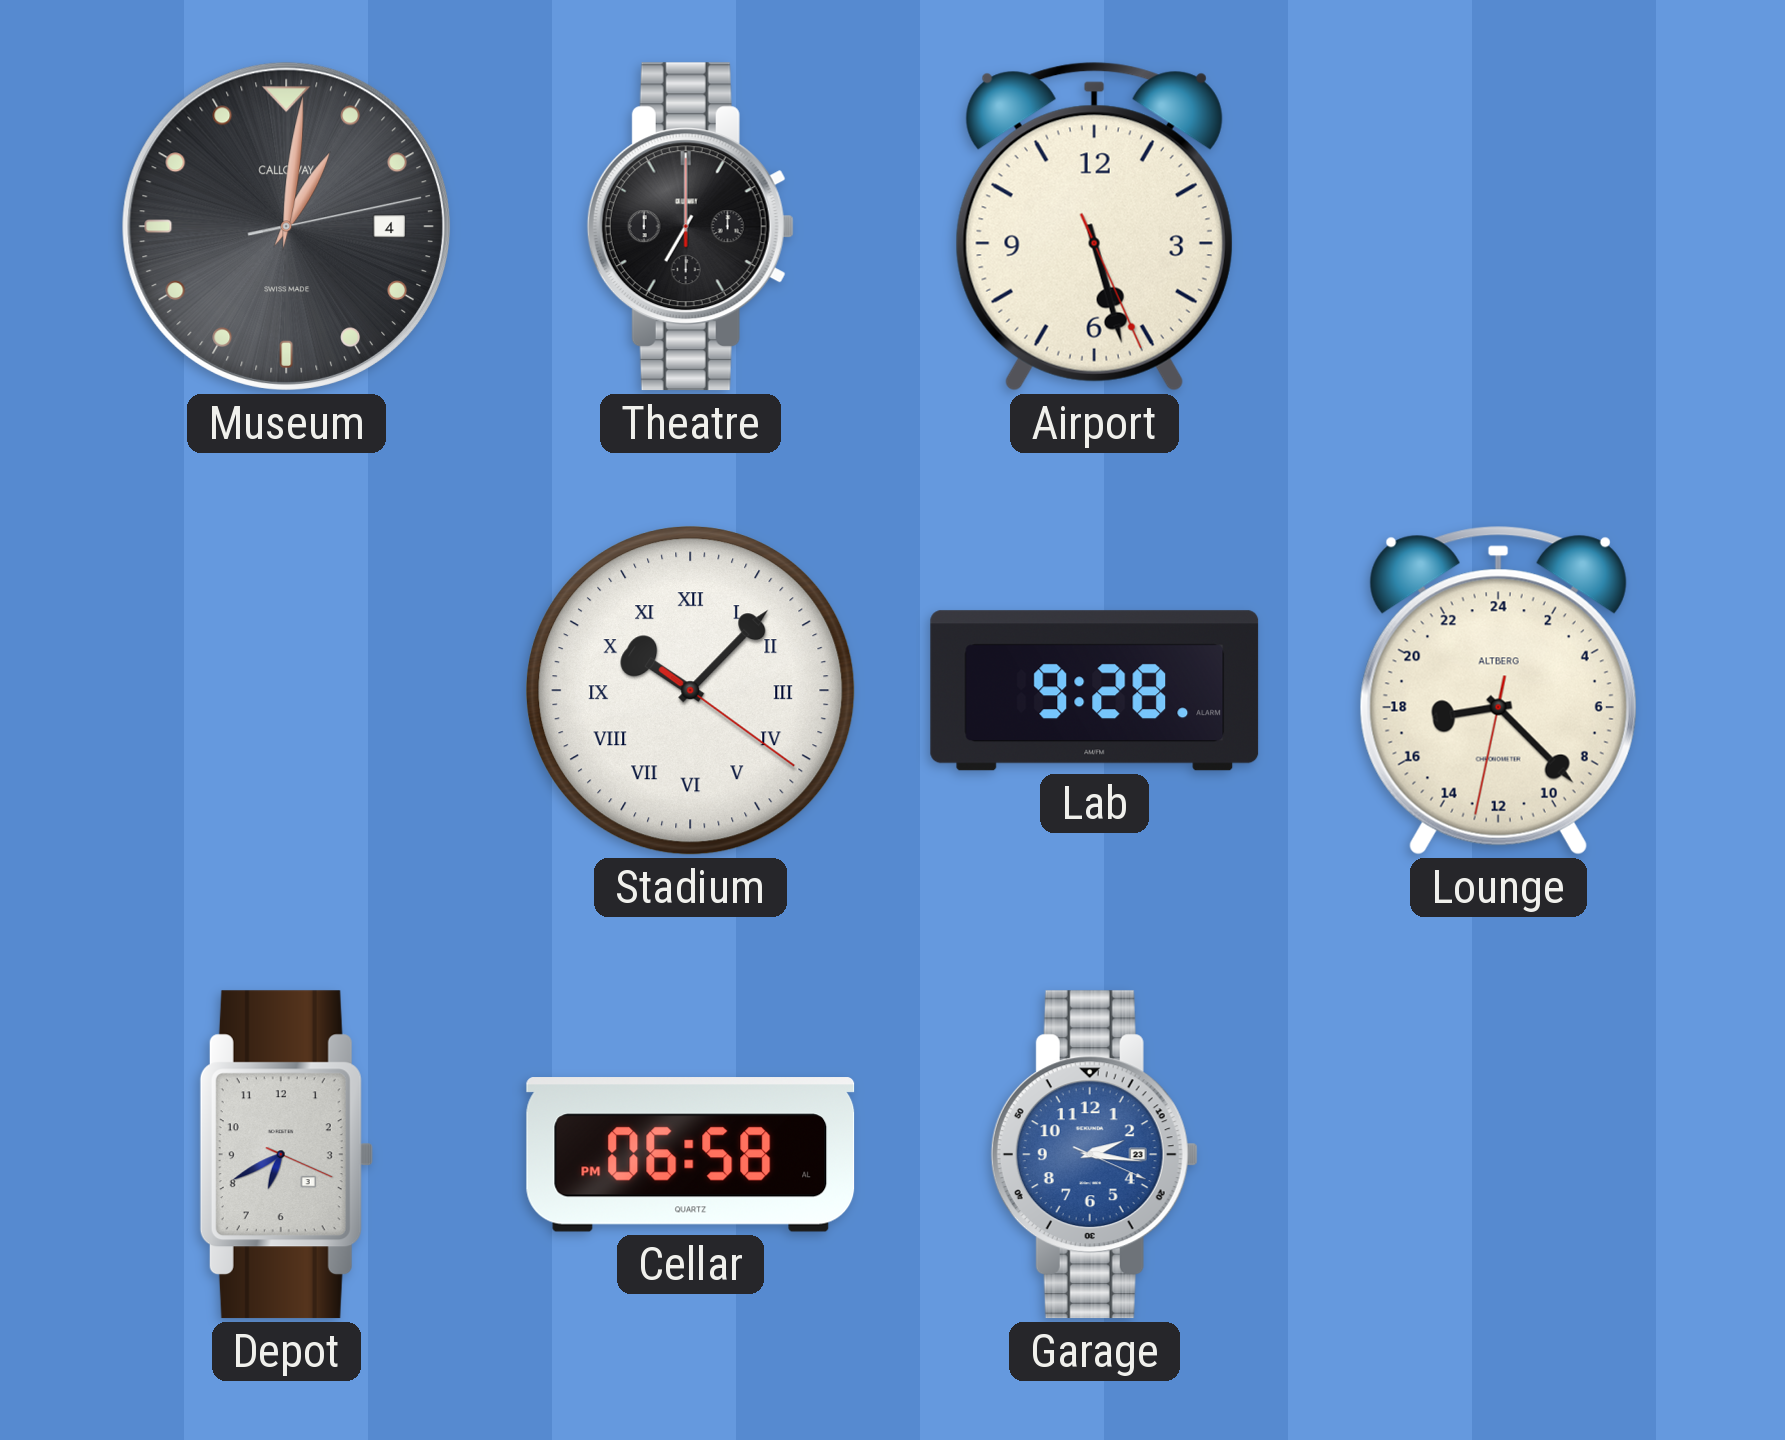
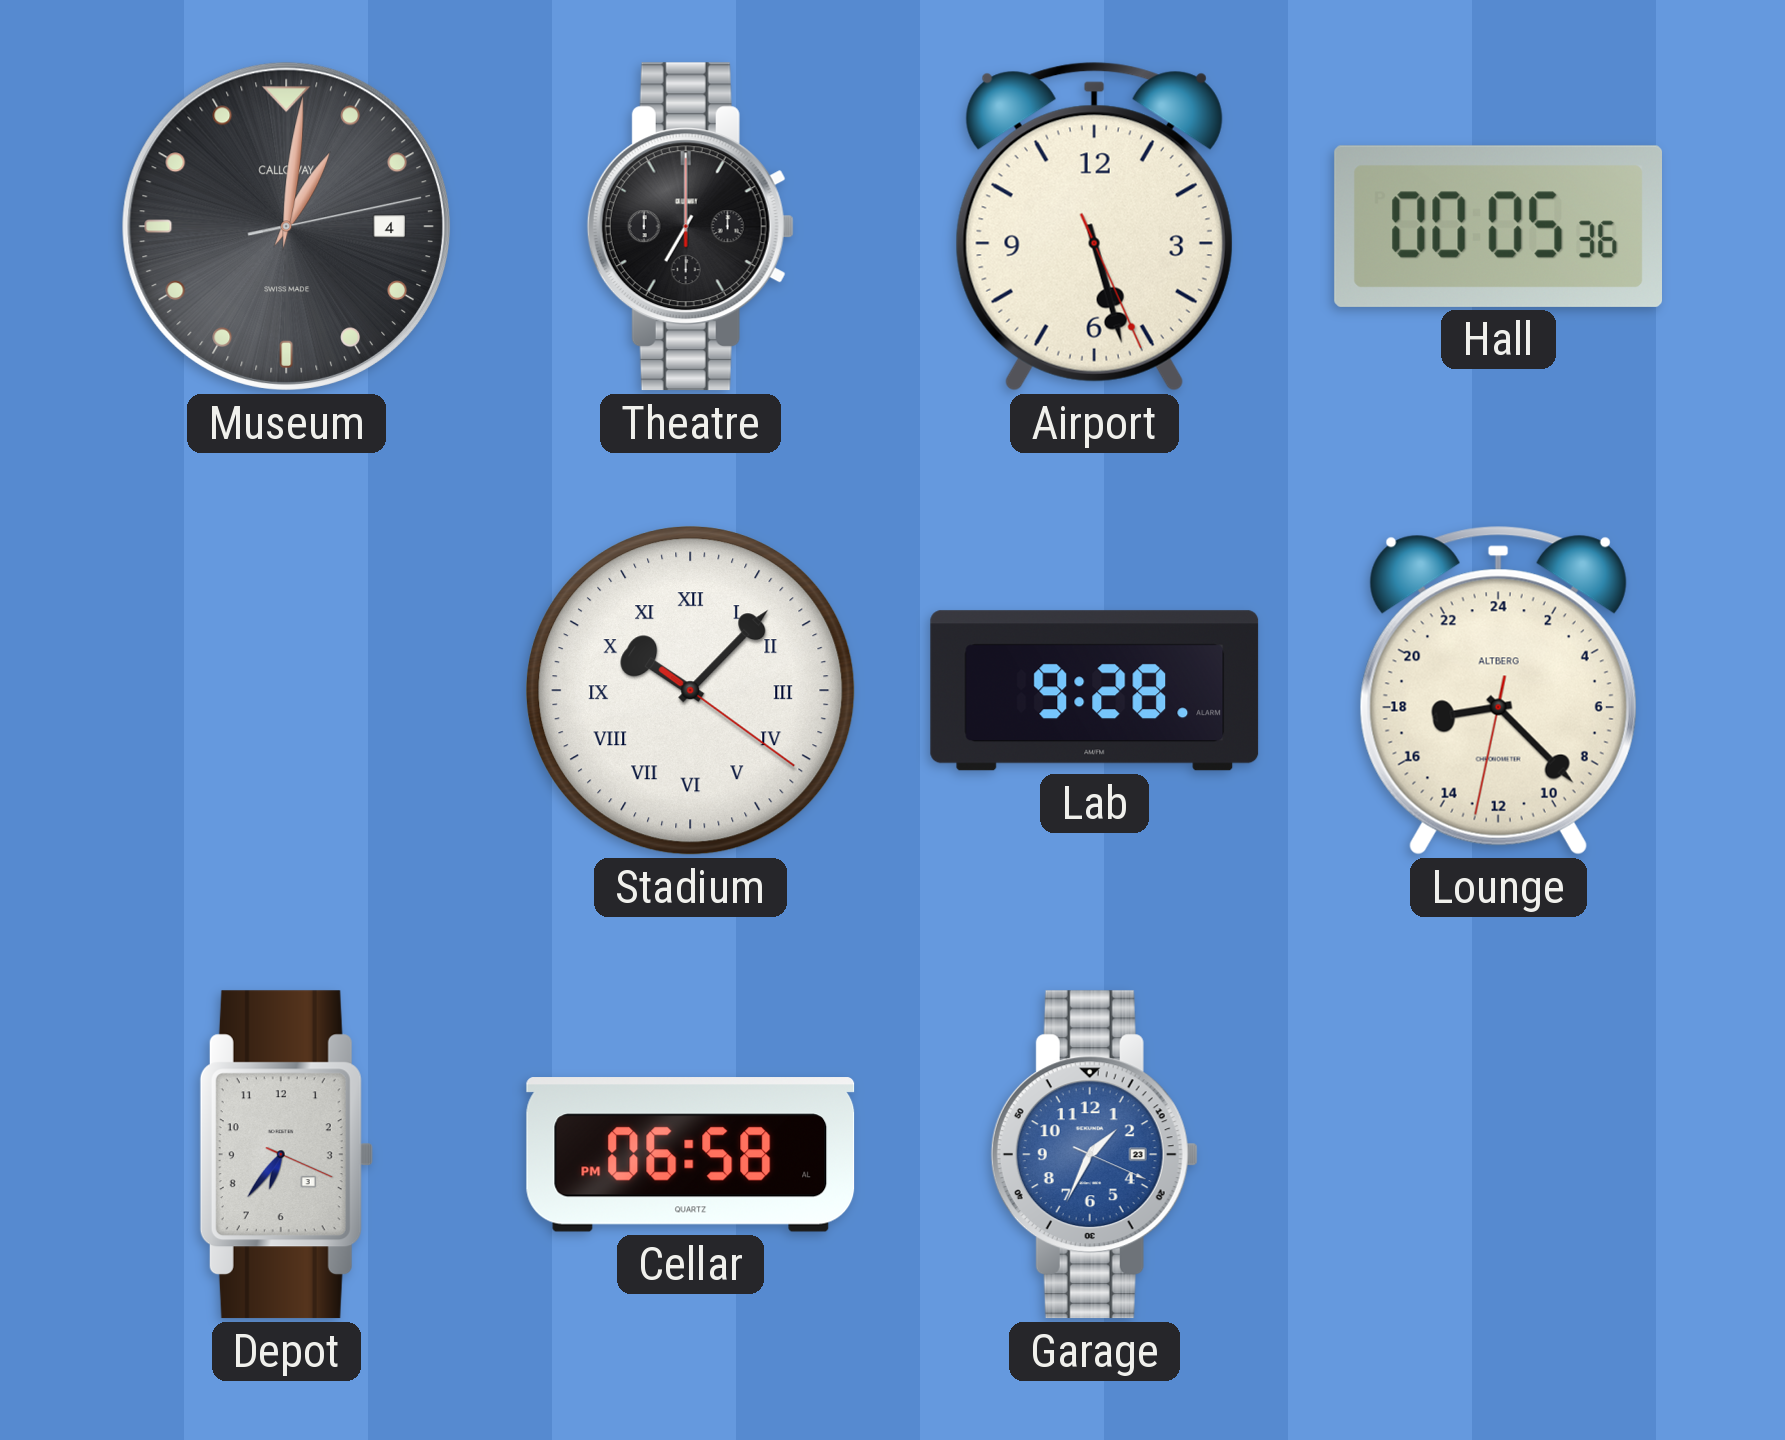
Hall: none -> 00:05 (1498, 226)
Depot: 6:40 -> 6:36 (286, 1155)
Garage: 2:16 -> 1:34 (1094, 1155)
